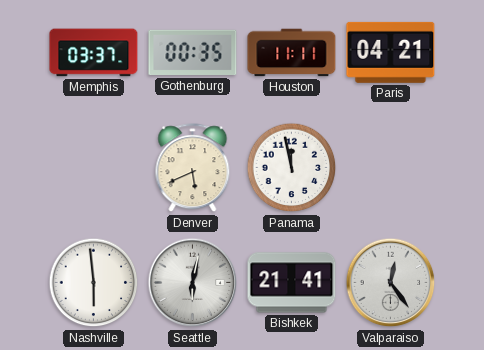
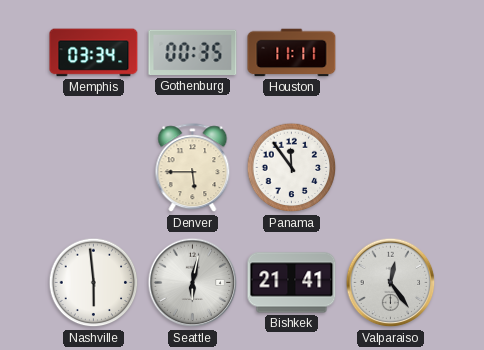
Memphis: 03:37 -> 03:34 (94, 53)
Paris: 04:21 -> none (391, 52)
Denver: 5:41 -> 5:45 (193, 168)
Panama: 11:58 -> 11:54 (292, 168)
